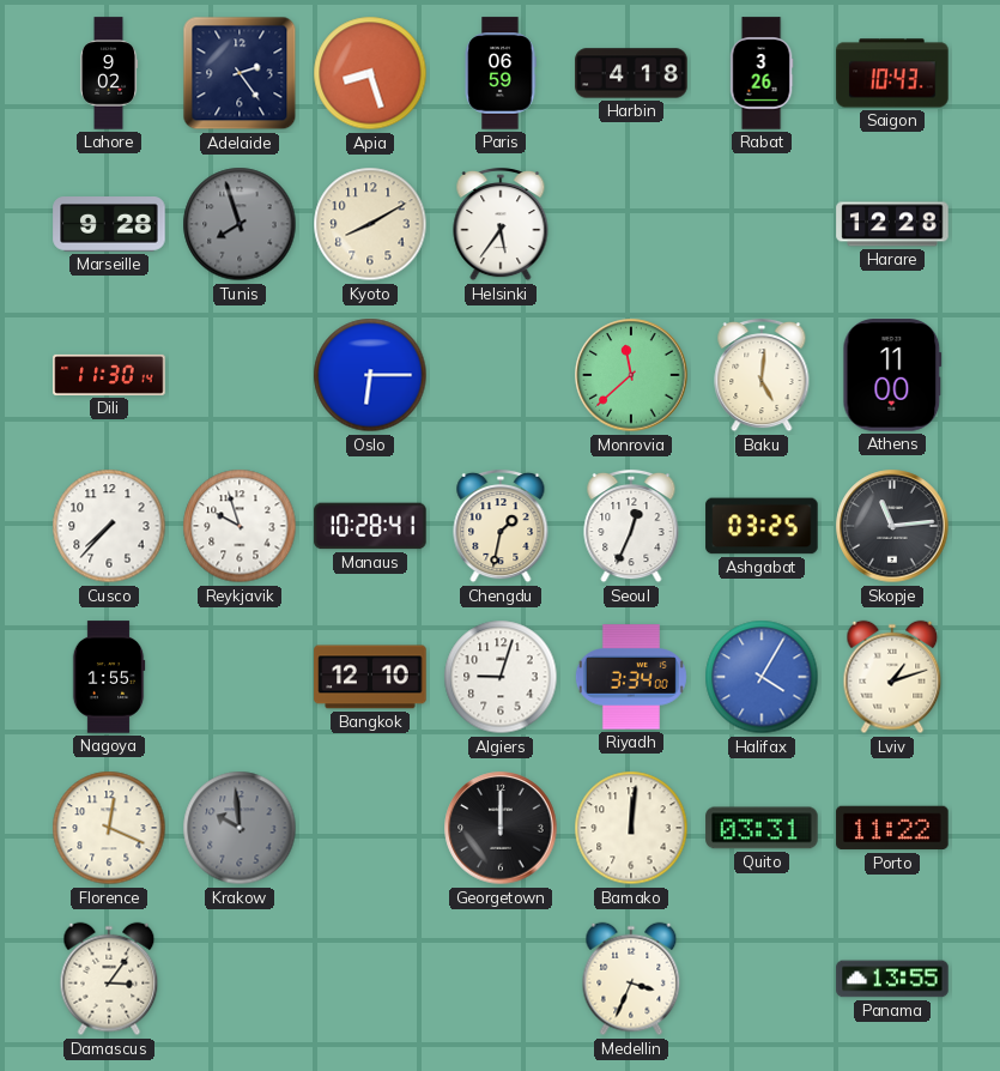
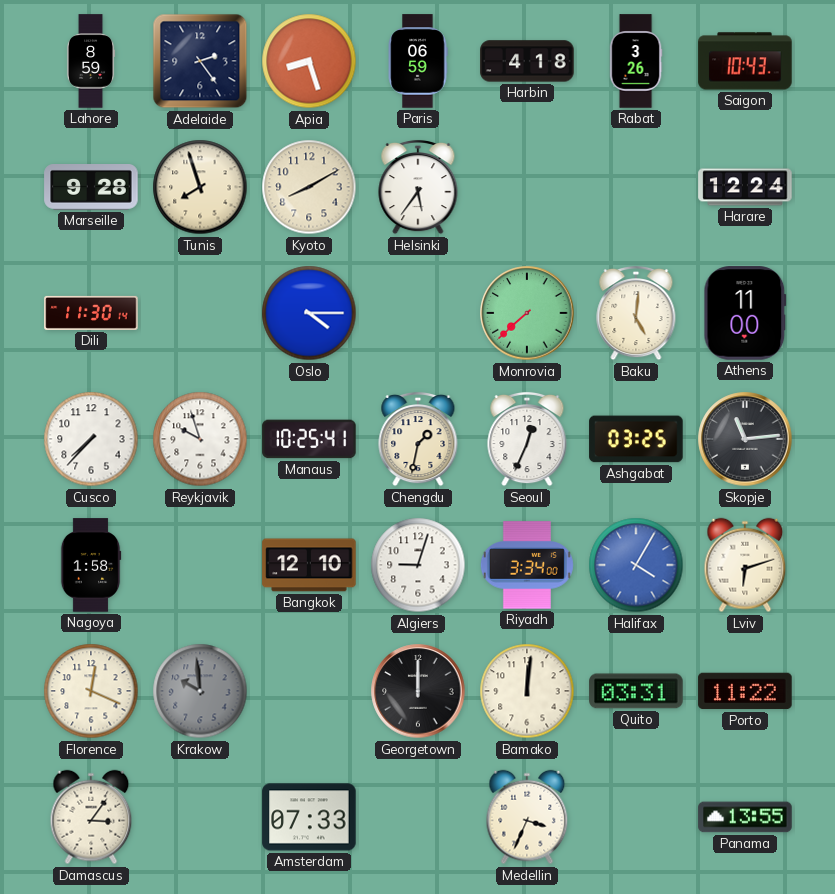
Lahore: 9:02 -> 8:59 (91, 61)
Tunis dial: grey -> cream (200, 187)
Harare: 12:28 -> 12:24 (745, 187)
Oslo: 6:15 -> 4:15 (309, 313)
Monrovia: 11:38 -> 7:38 (527, 313)
Manaus: 10:28 -> 10:25 (309, 439)
Nagoya: 1:55 -> 1:58 (91, 565)
Lviv: 1:12 -> 6:12 (745, 565)
Amsterdam: none -> 07:33 (309, 817)
